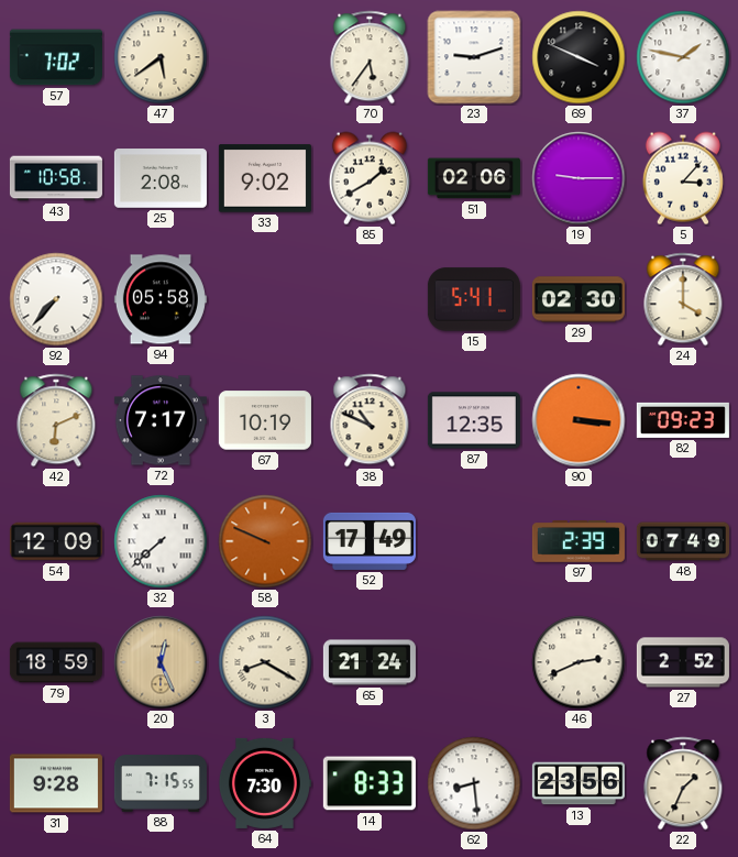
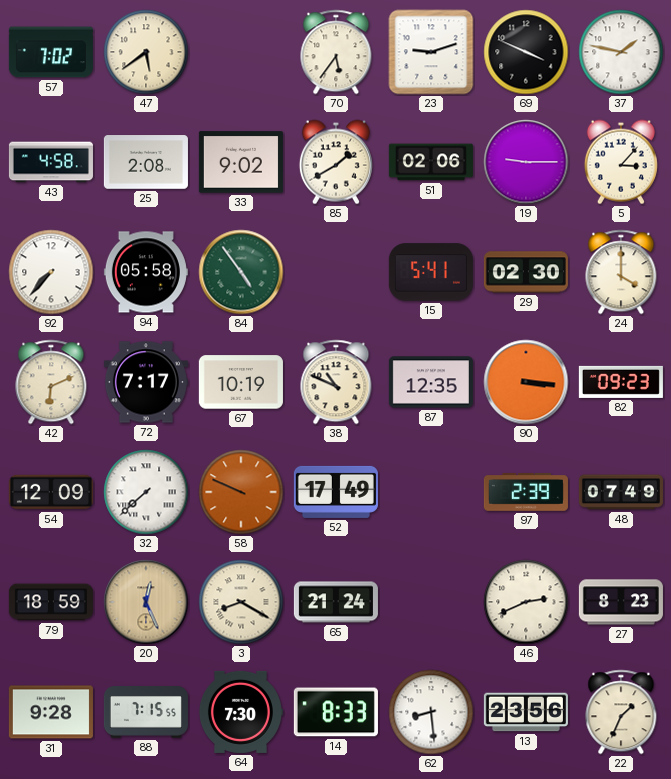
43: 10:58 -> 4:58 (51, 162)
84: none -> 4:54 (241, 272)
27: 2:52 -> 8:23 (621, 602)
